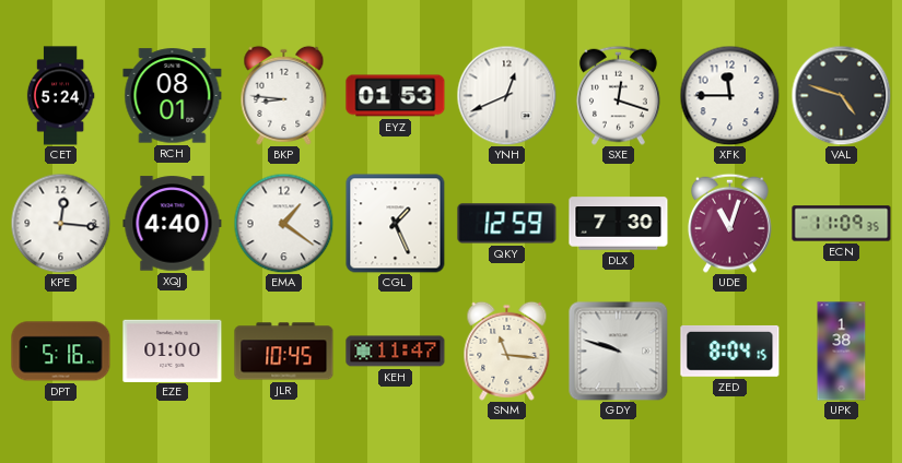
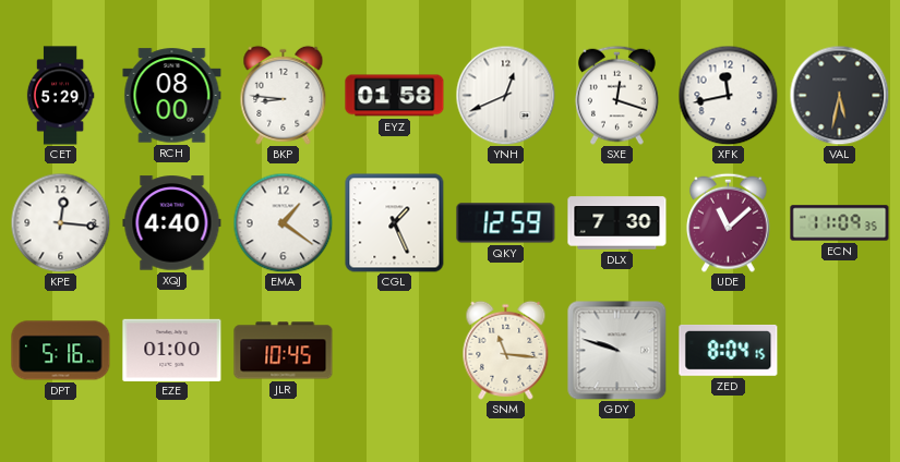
CET: 5:24 -> 5:29 (60, 96)
RCH: 08:01 -> 08:00 (172, 96)
EYZ: 01:53 -> 01:58 (395, 96)
XFK: 11:45 -> 11:43 (728, 95)
VAL: 4:48 -> 5:32 (839, 95)
UDE: 11:03 -> 11:08 (728, 222)
KEH: 11:47 -> none (396, 352)
UPK: 1:38 -> none (842, 352)
